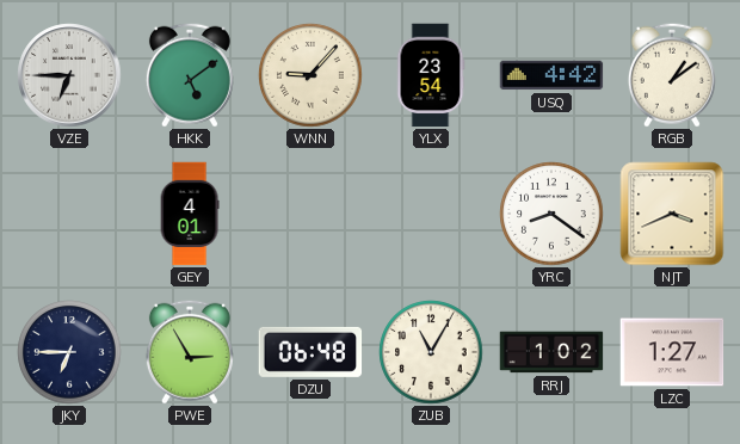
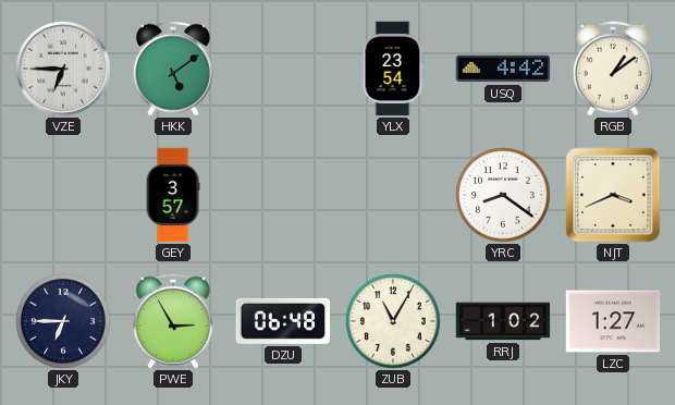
WNN: 9:07 -> none (310, 75)
GEY: 4:01 -> 3:57 (173, 195)
